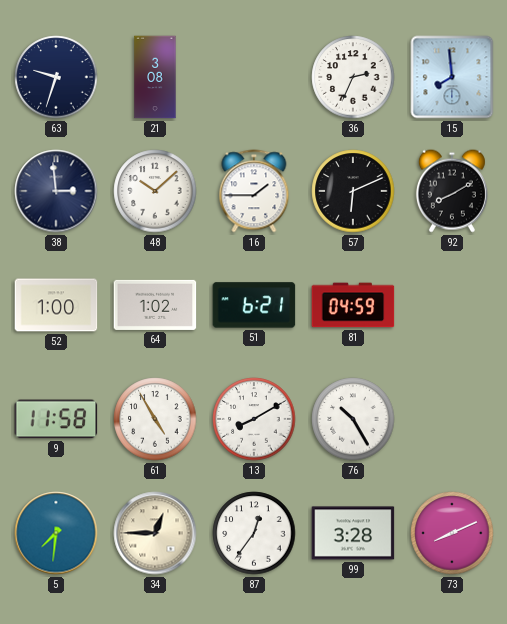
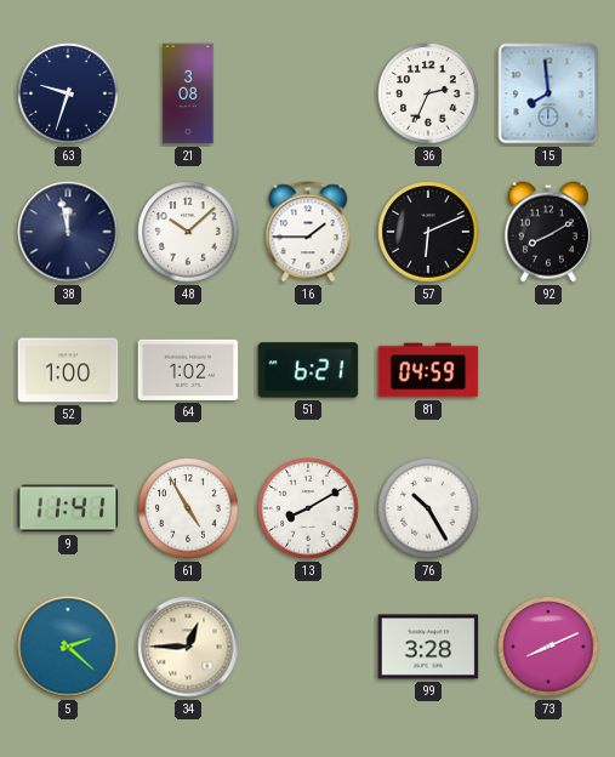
38: 2:59 -> 11:58 (68, 232)
9: 11:58 -> 11:41 (68, 508)
5: 7:31 -> 2:22 (68, 647)
87: 12:36 -> none (254, 533)
